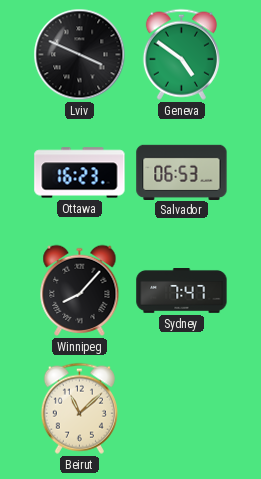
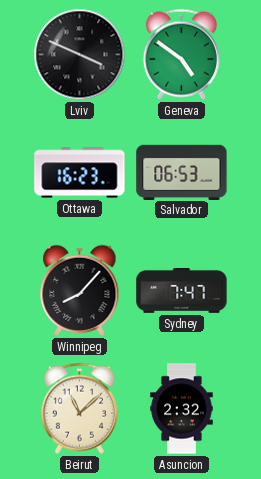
Asuncion: none -> 2:32 (182, 409)
